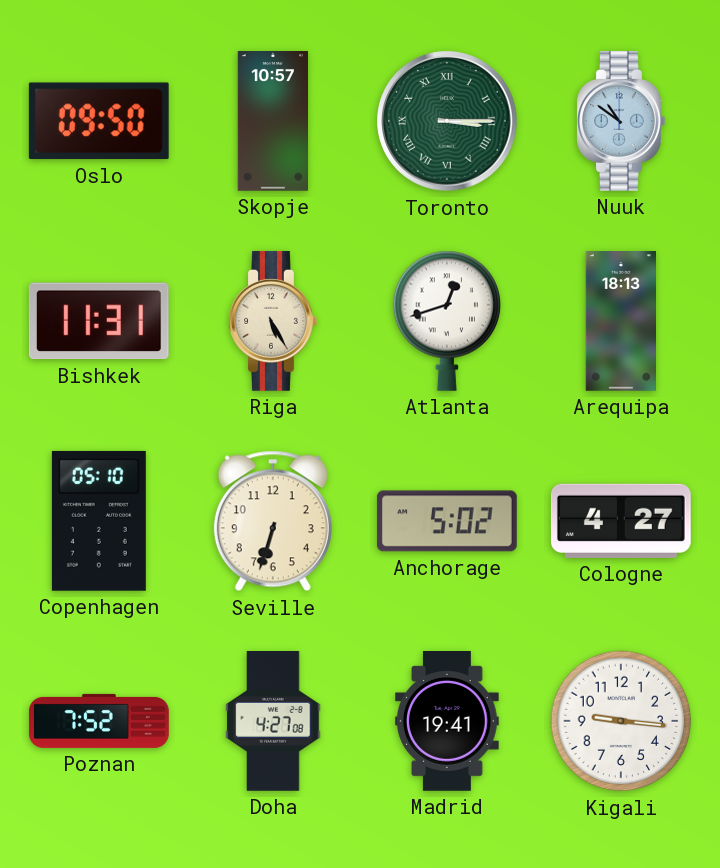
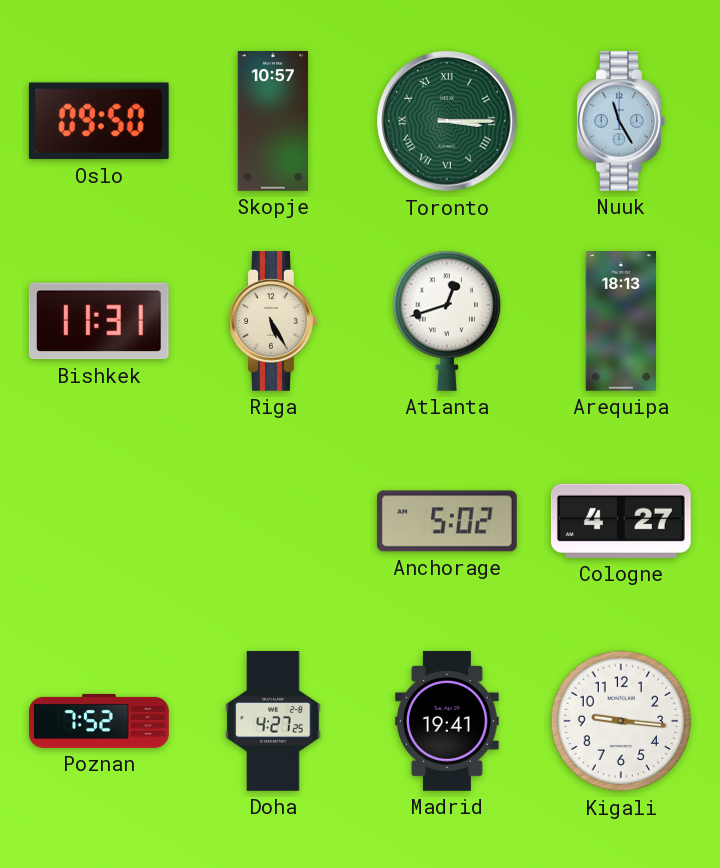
Nuuk: 10:51 -> 11:25 (621, 121)
Copenhagen: 05:10 -> none (99, 521)
Seville: 6:33 -> none (273, 521)
Doha: 4:27:08 -> 4:27:25 (273, 722)
